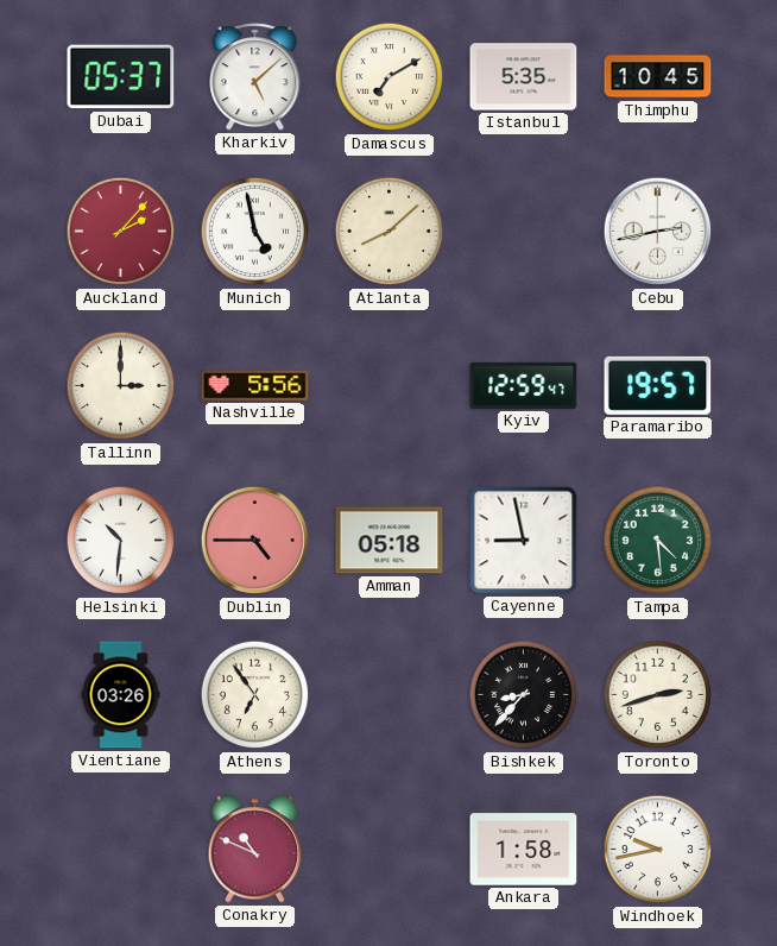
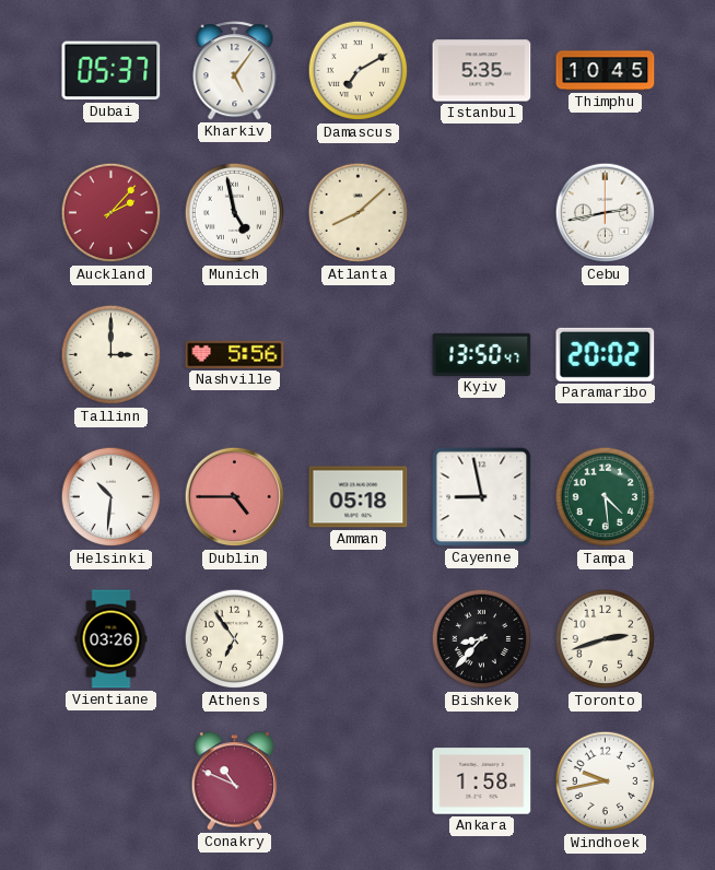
Kharkiv: 5:08 -> 5:06 (235, 71)
Kyiv: 12:59 -> 13:50 (482, 354)
Paramaribo: 19:57 -> 20:02 (606, 354)
